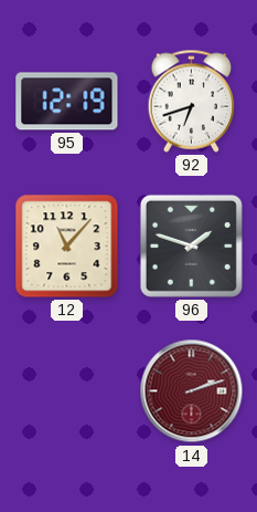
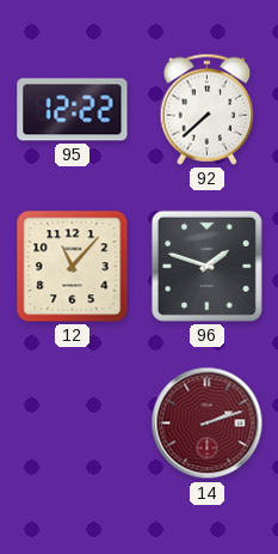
95: 12:19 -> 12:22 (73, 110)
92: 6:42 -> 7:38 (208, 109)
